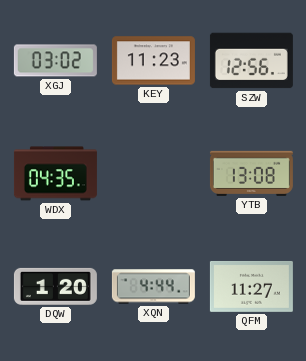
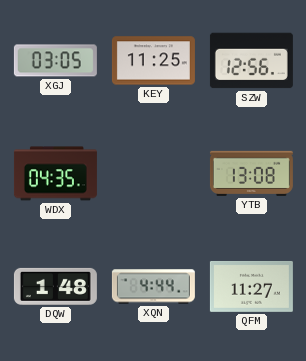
XGJ: 03:02 -> 03:05 (55, 61)
KEY: 11:23 -> 11:25 (153, 61)
DQW: 1:20 -> 1:48 (55, 286)
